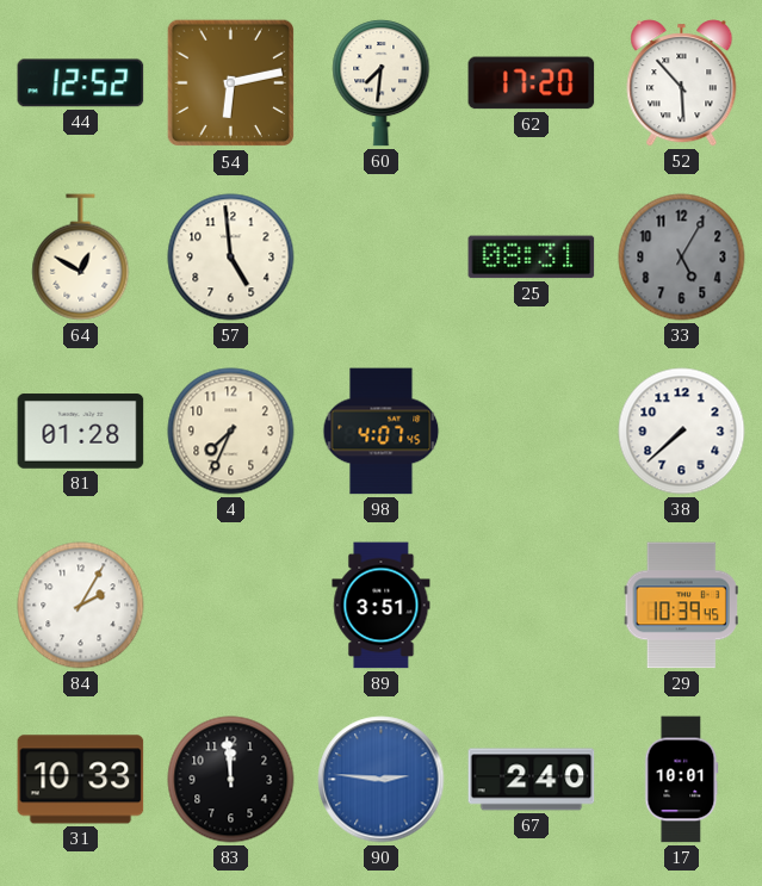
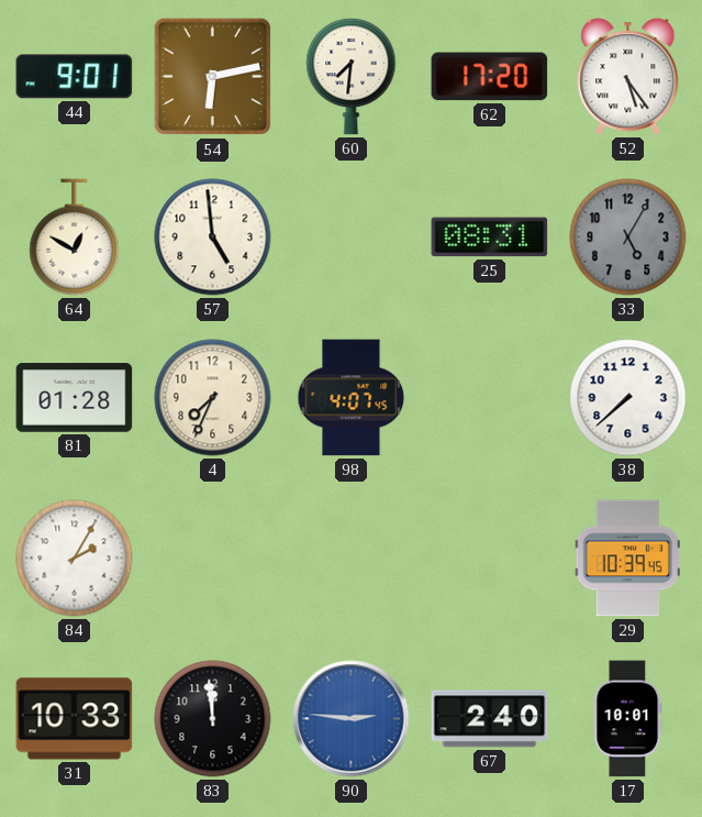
44: 12:52 -> 9:01 (75, 77)
52: 5:53 -> 5:24 (628, 77)
89: 3:51 -> none (382, 606)
